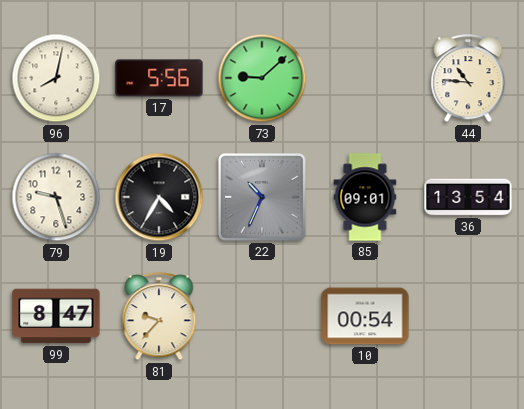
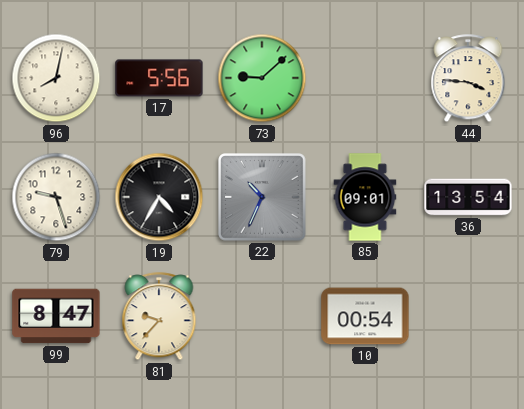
44: 10:46 -> 3:46 (468, 79)
